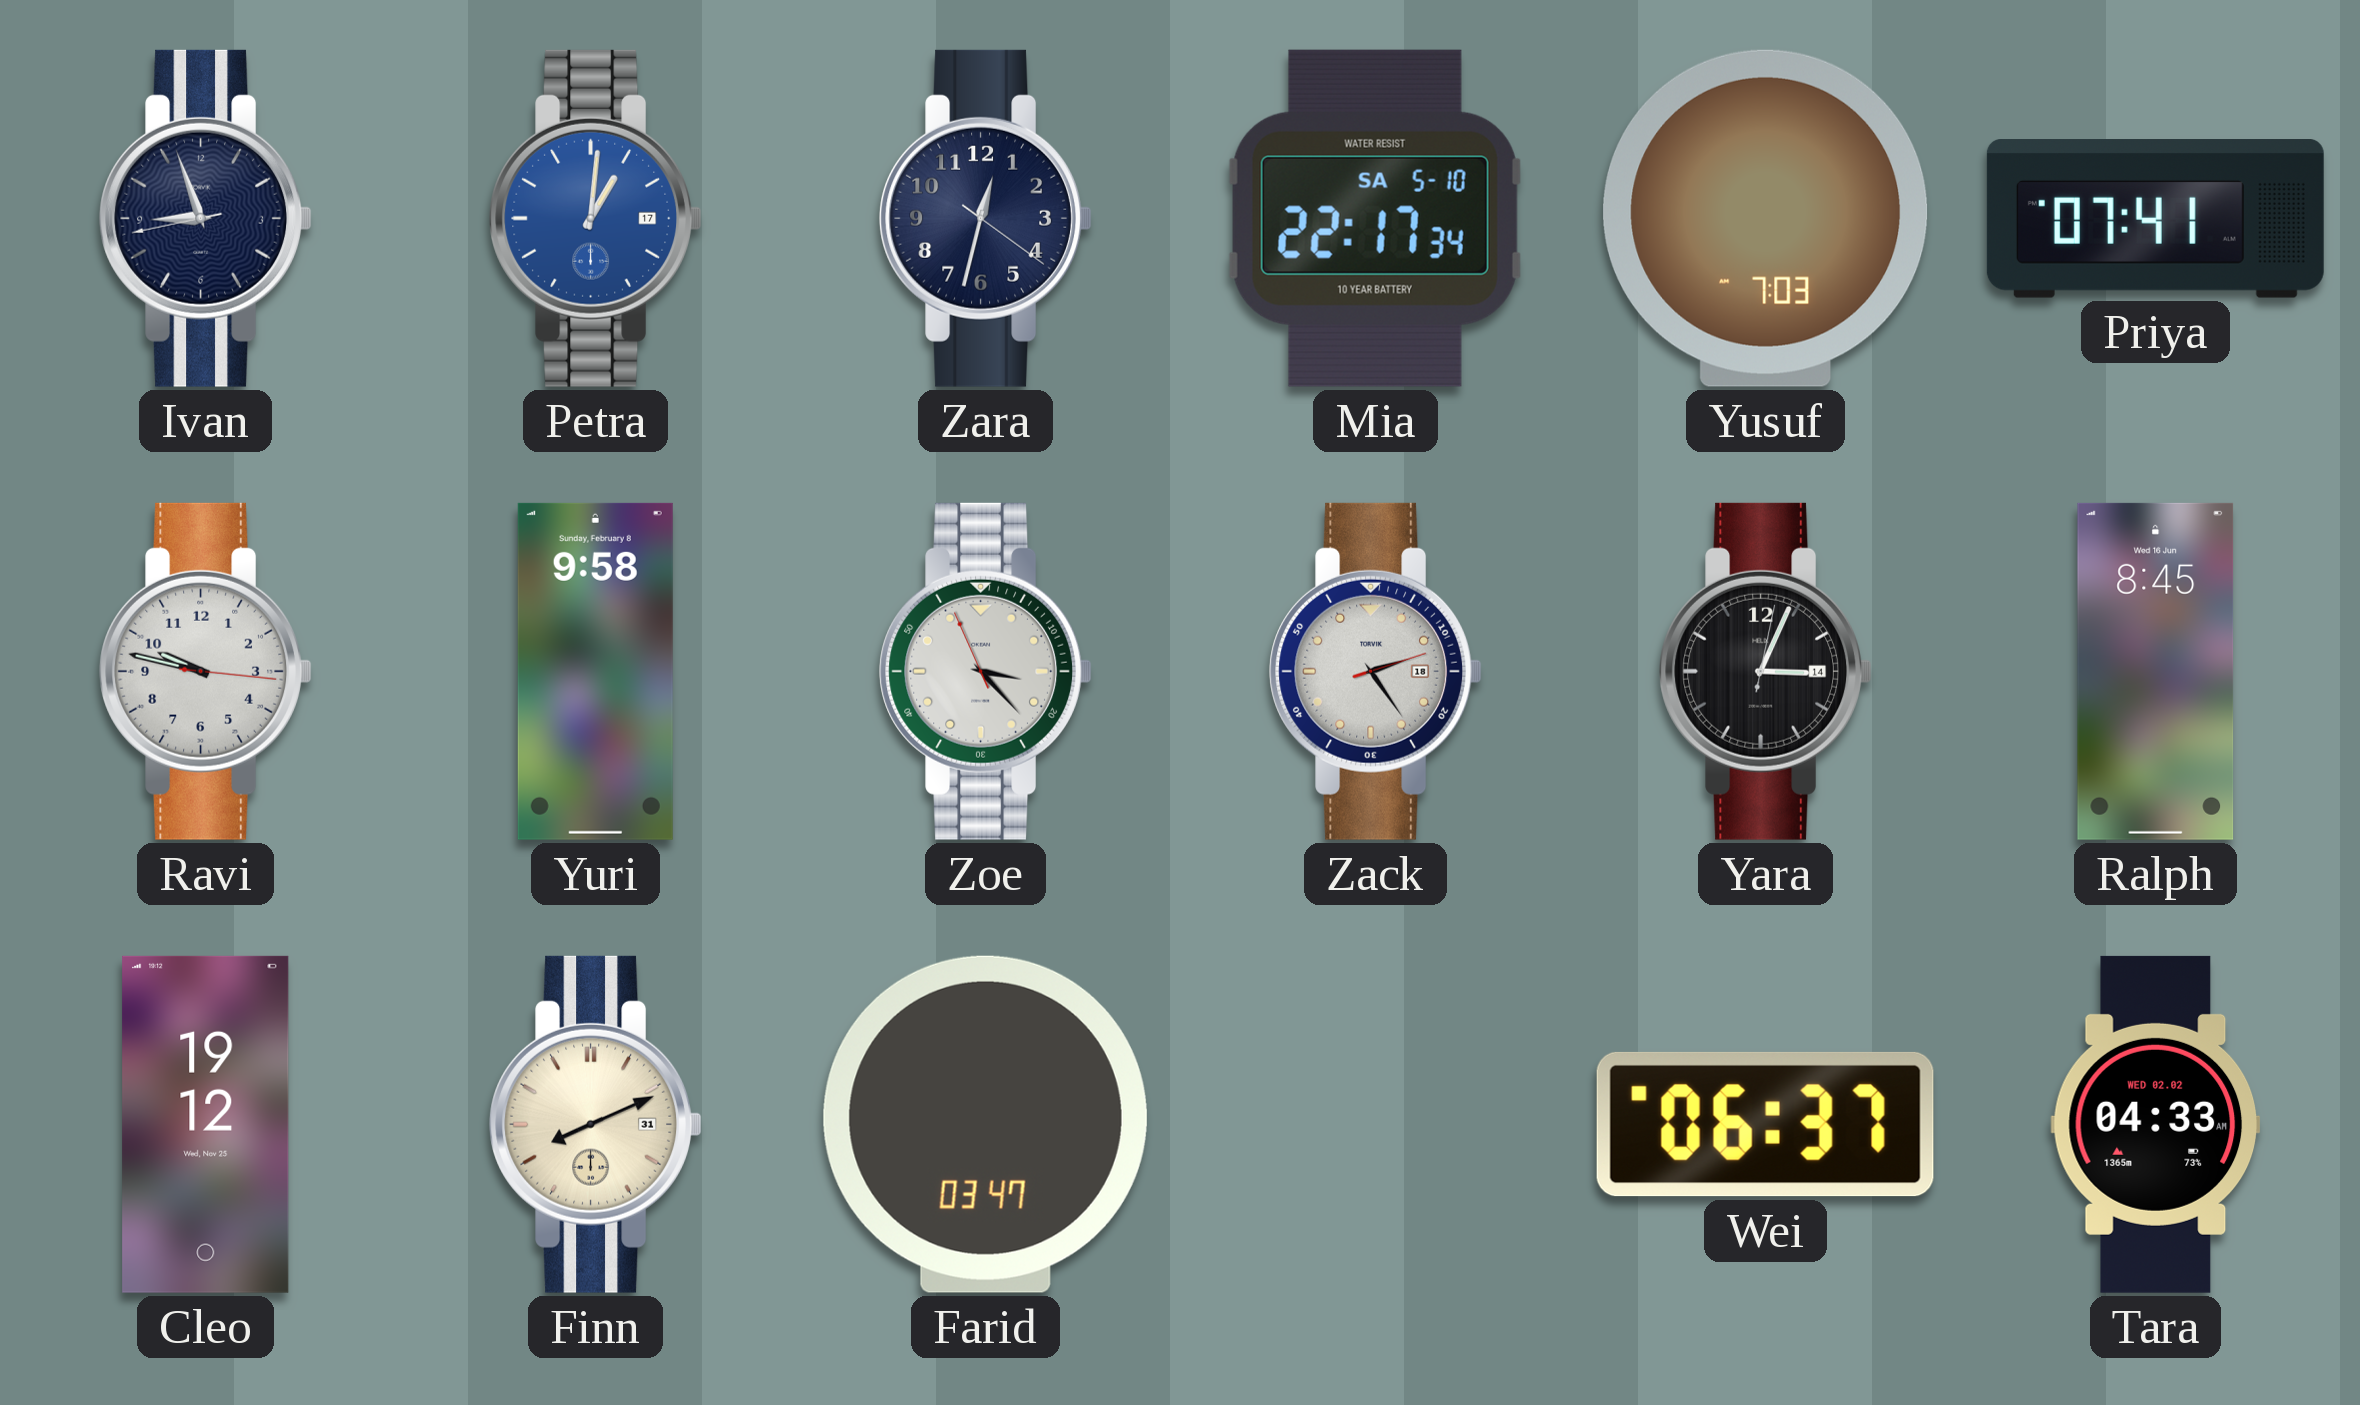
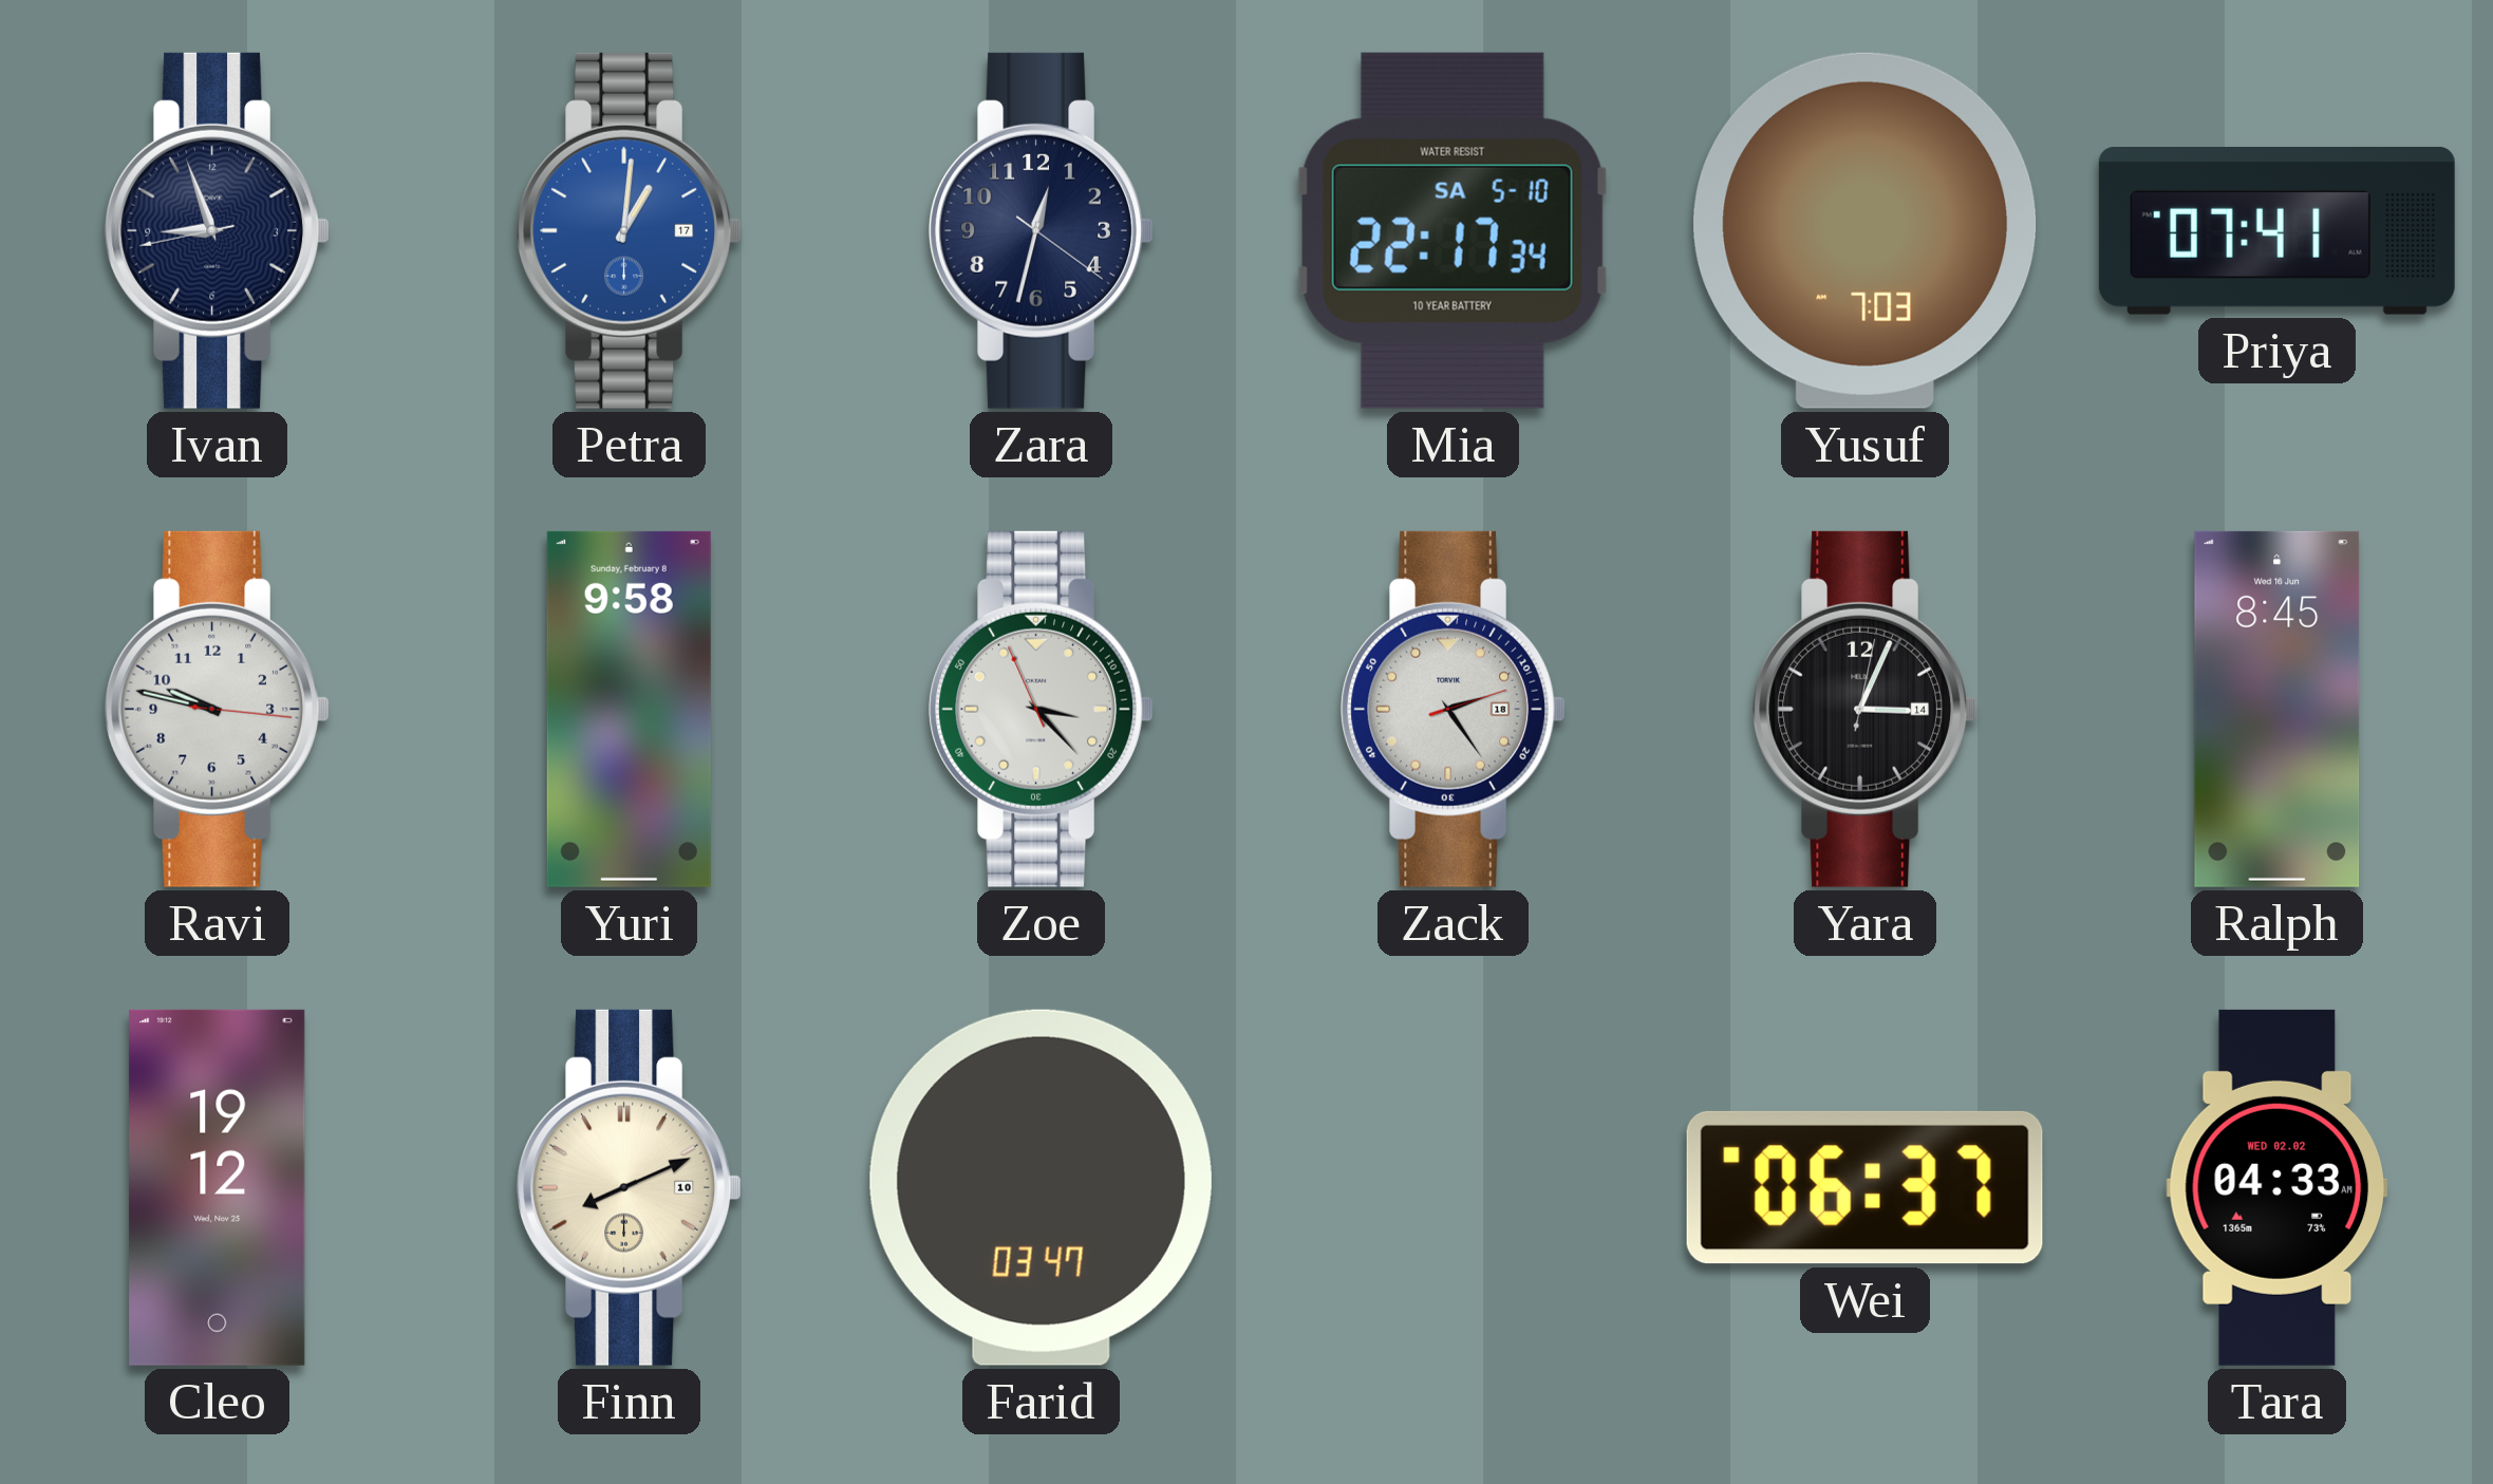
Finn date: 31 -> 10 (629, 1187)
